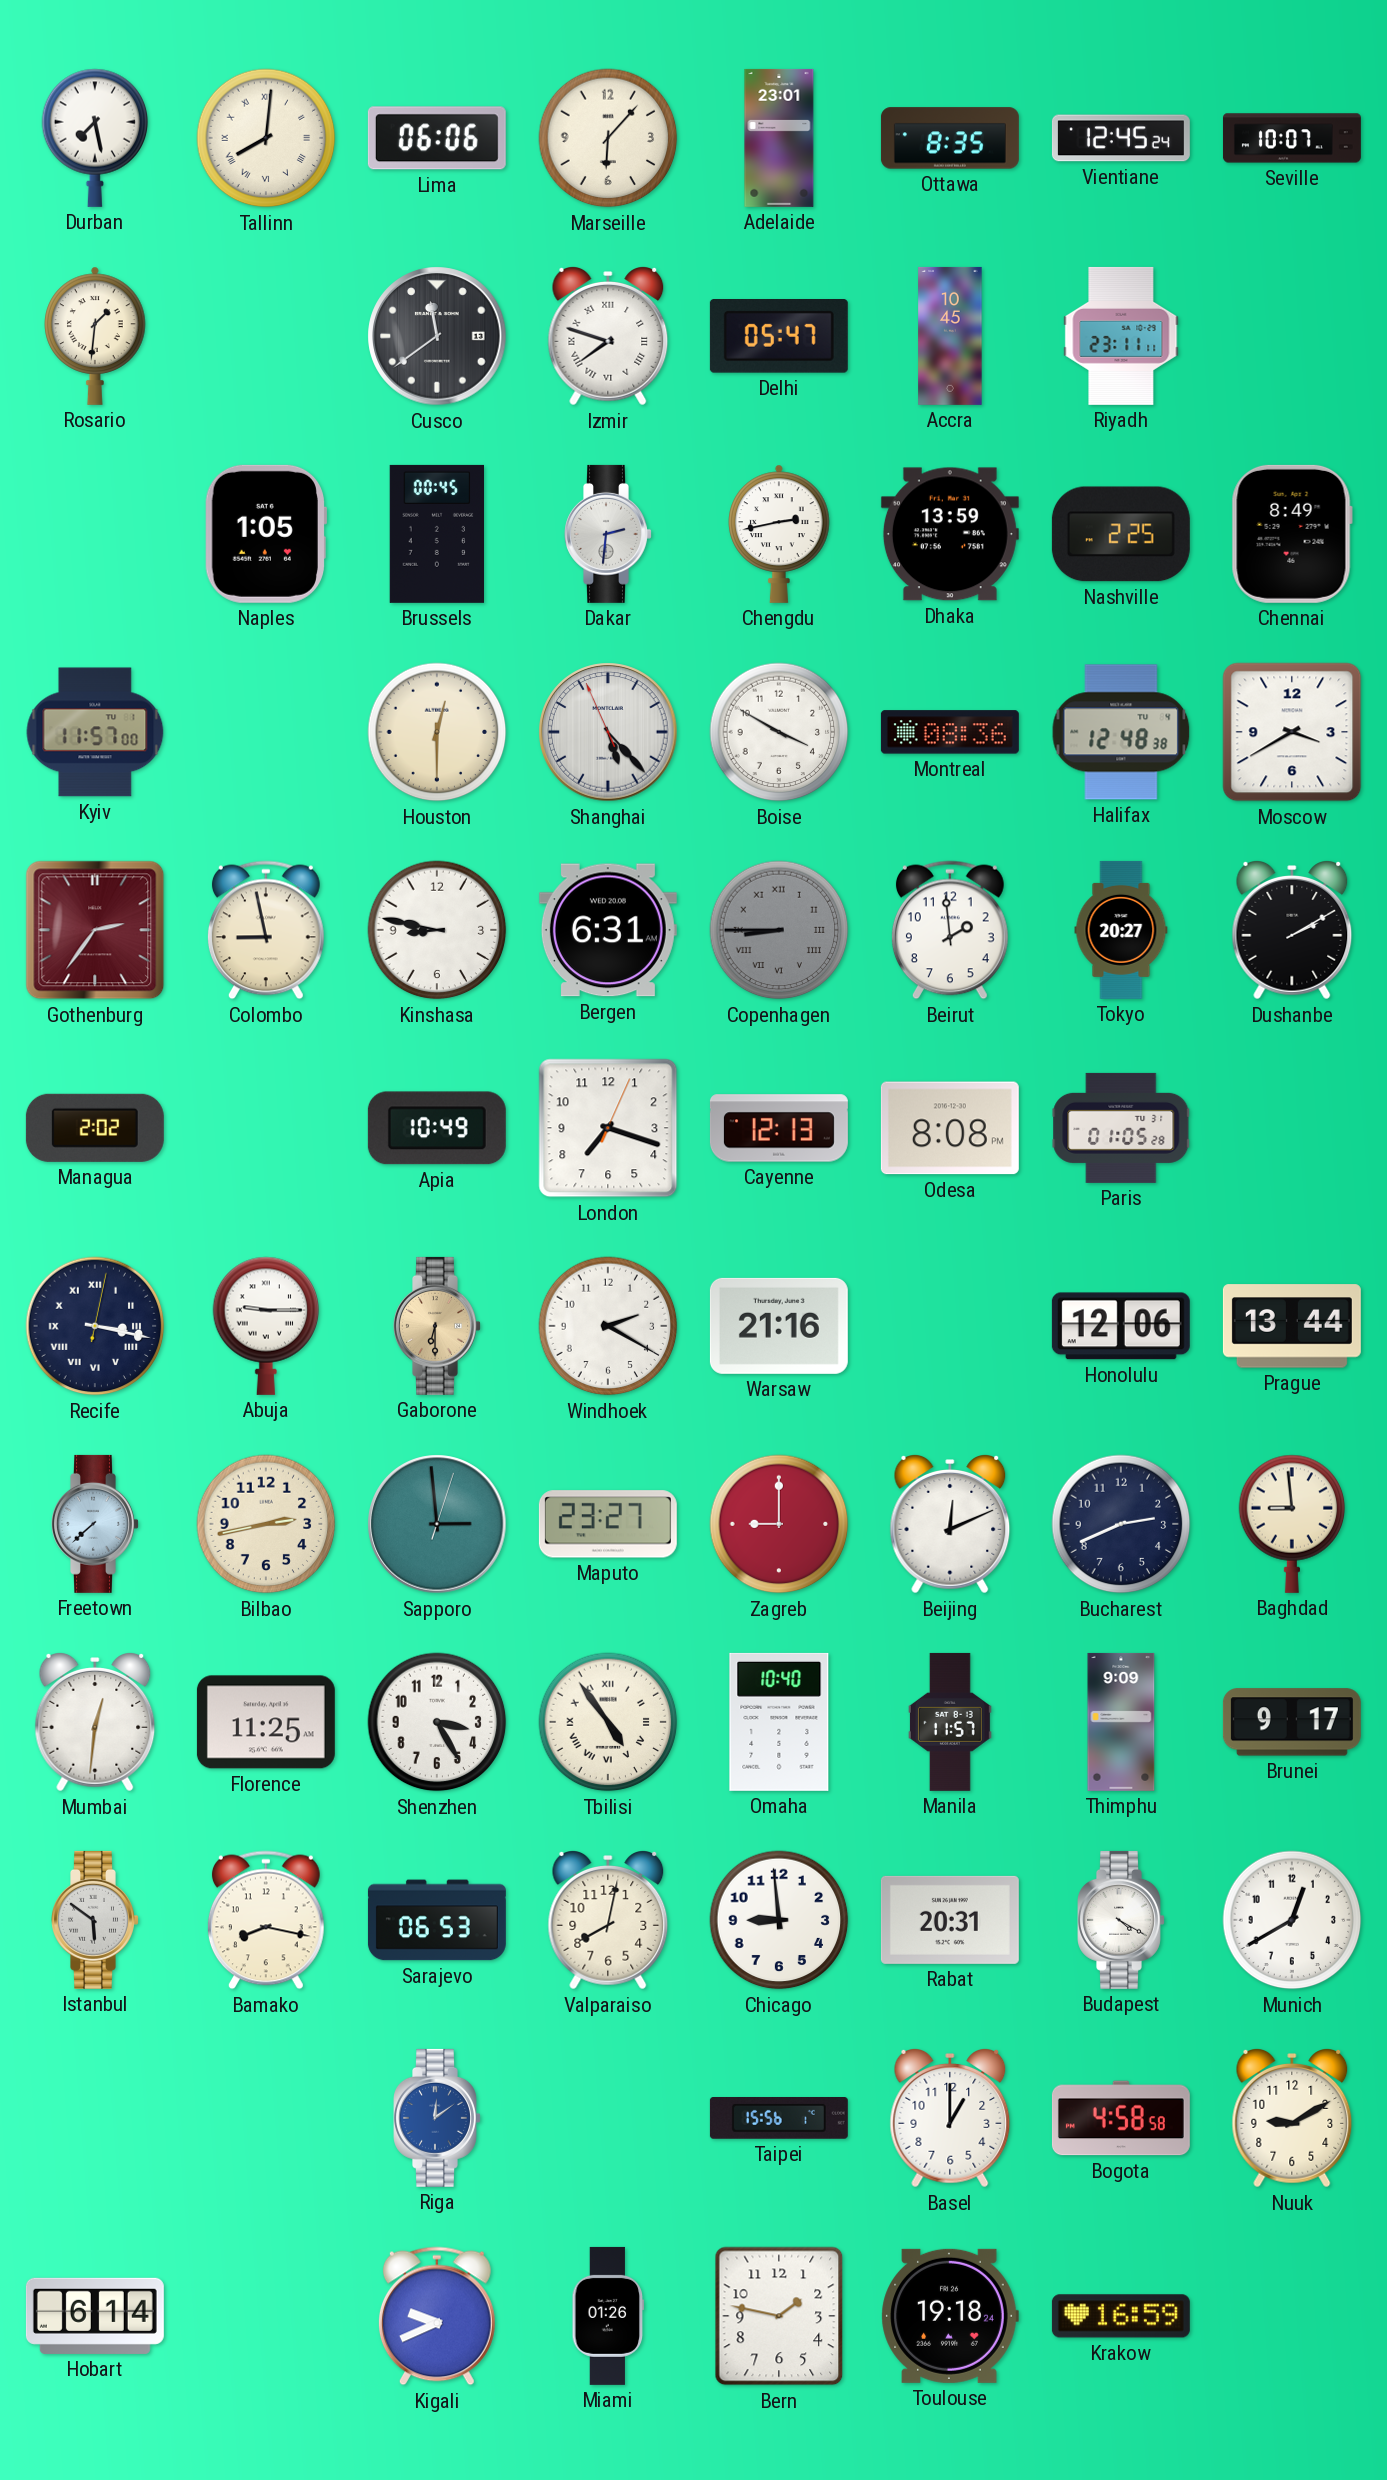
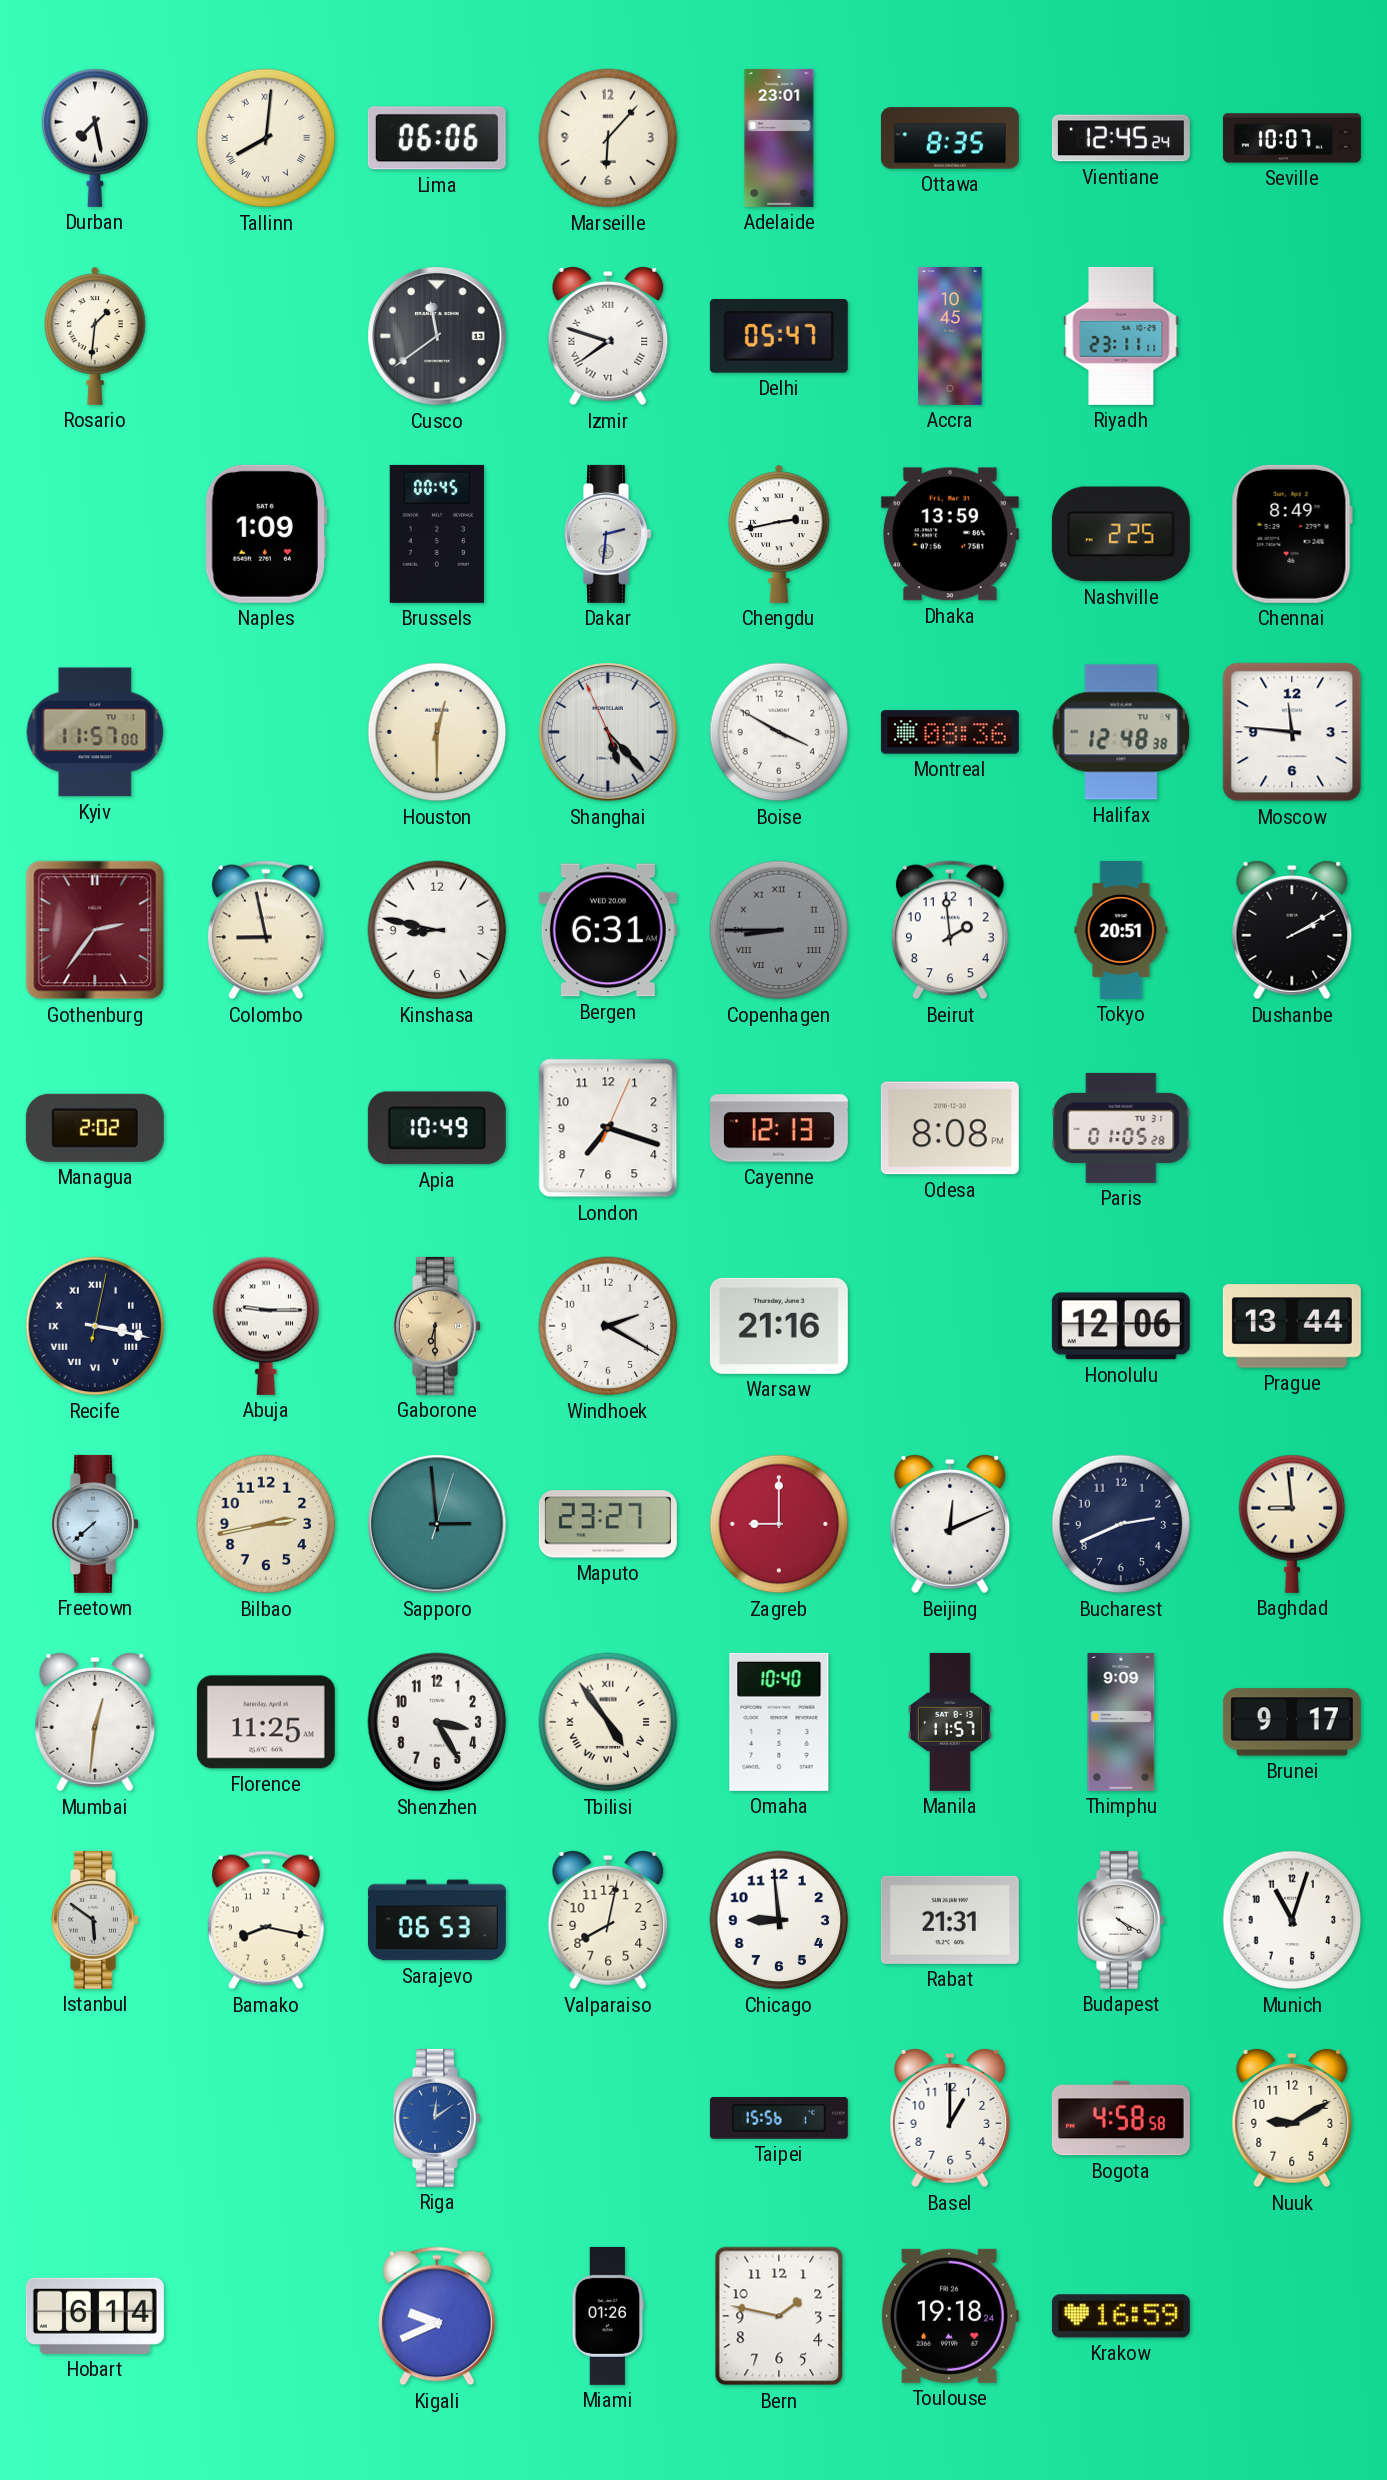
Naples: 1:05 -> 1:09 (265, 534)
Moscow: 3:40 -> 11:46 (1292, 732)
Tokyo: 20:27 -> 20:51 (1121, 930)
Rabat: 20:31 -> 21:31 (950, 1920)
Munich: 12:40 -> 11:03 (1292, 1920)
